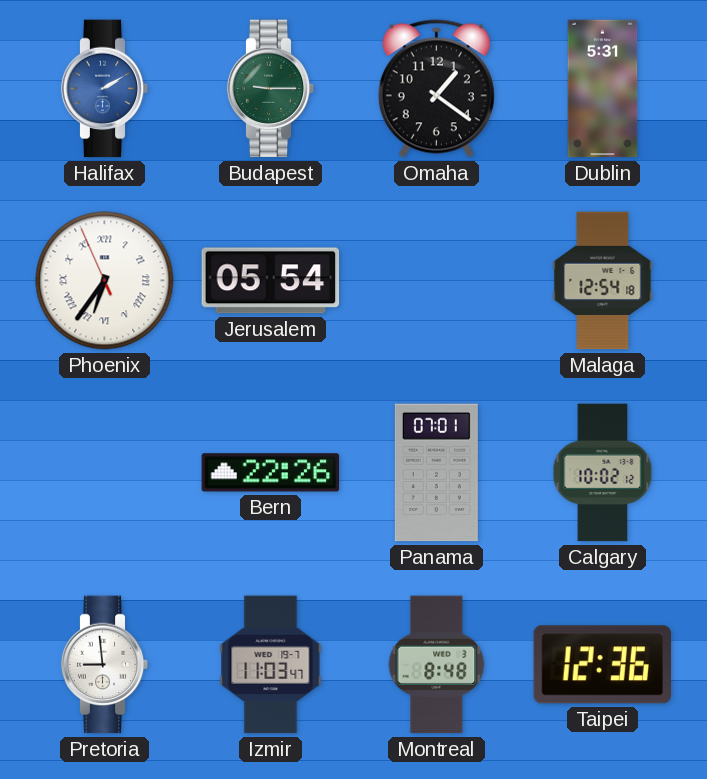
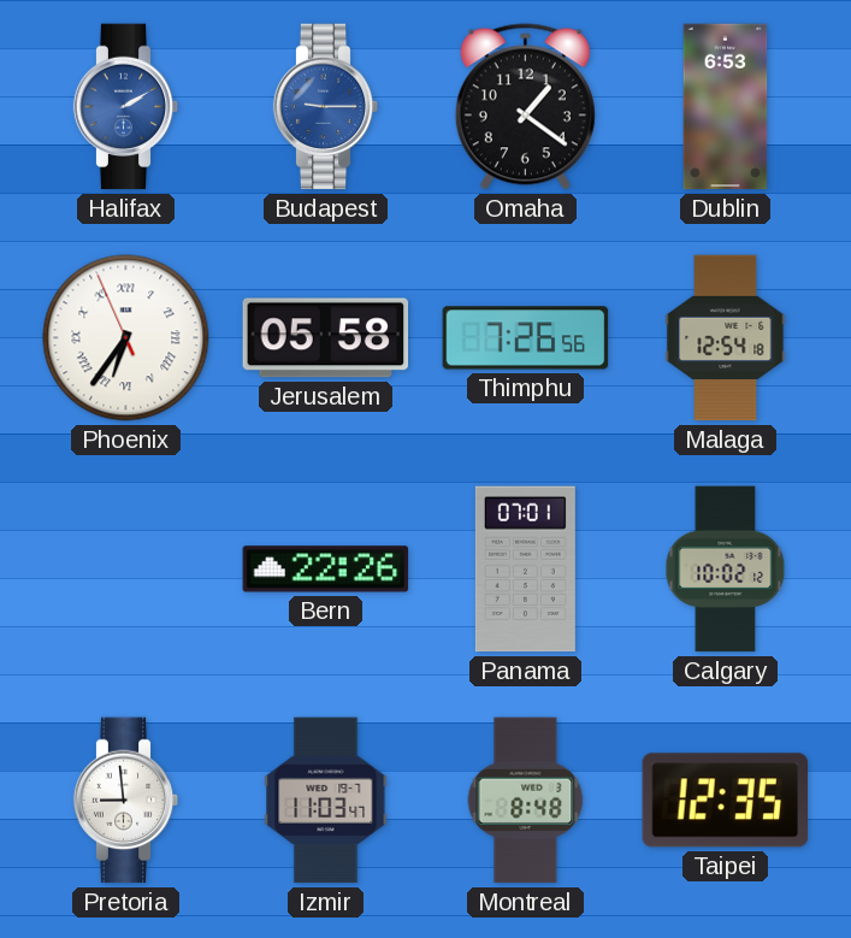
Budapest dial: green -> blue (326, 107)
Dublin: 5:31 -> 6:53 (726, 107)
Jerusalem: 05:54 -> 05:58 (326, 338)
Thimphu: none -> 7:26 (526, 338)
Taipei: 12:36 -> 12:35 (725, 801)
